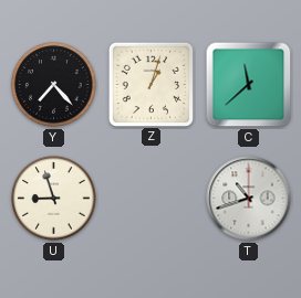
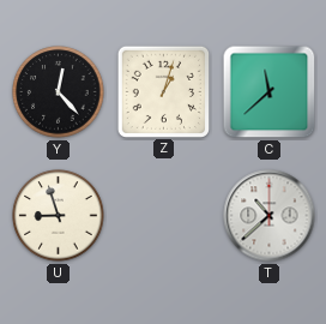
Y: 7:23 -> 12:23 (59, 92)
T: 10:42 -> 10:38 (270, 216)
